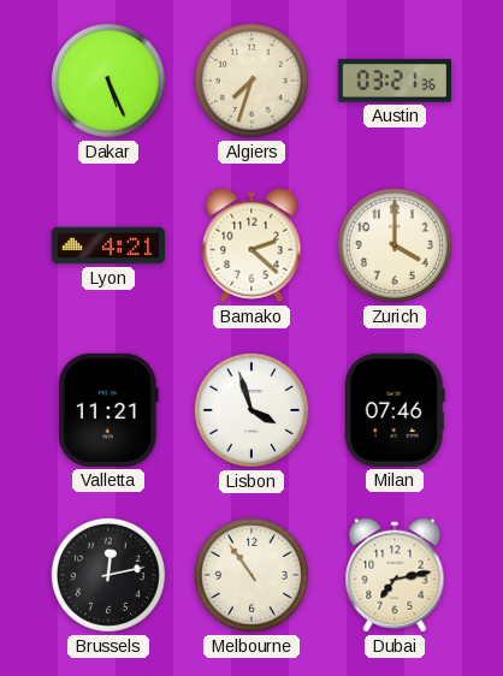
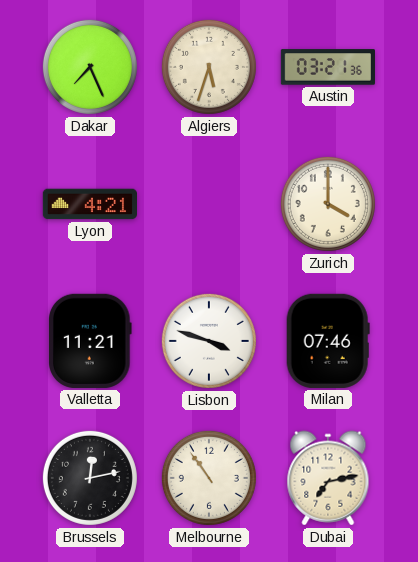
Dakar: 5:26 -> 7:26 (90, 67)
Algiers: 7:33 -> 5:33 (209, 67)
Bamako: 2:22 -> none (251, 245)
Lisbon: 3:57 -> 3:48 (209, 341)
